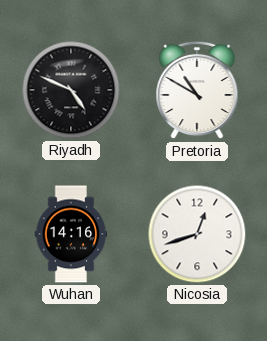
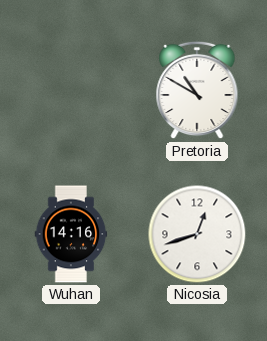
Riyadh: 4:49 -> none (71, 90)
